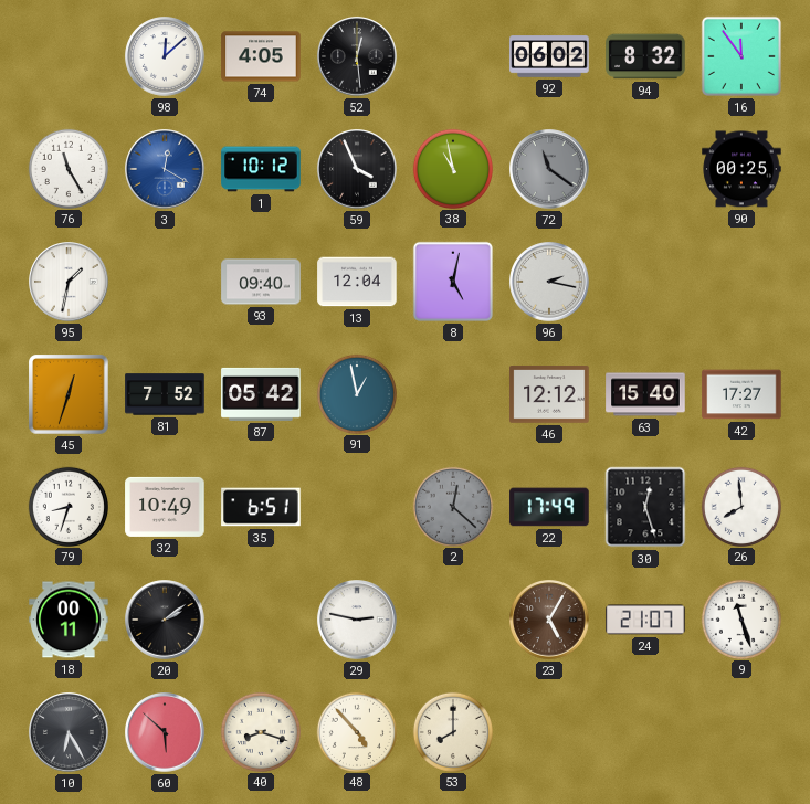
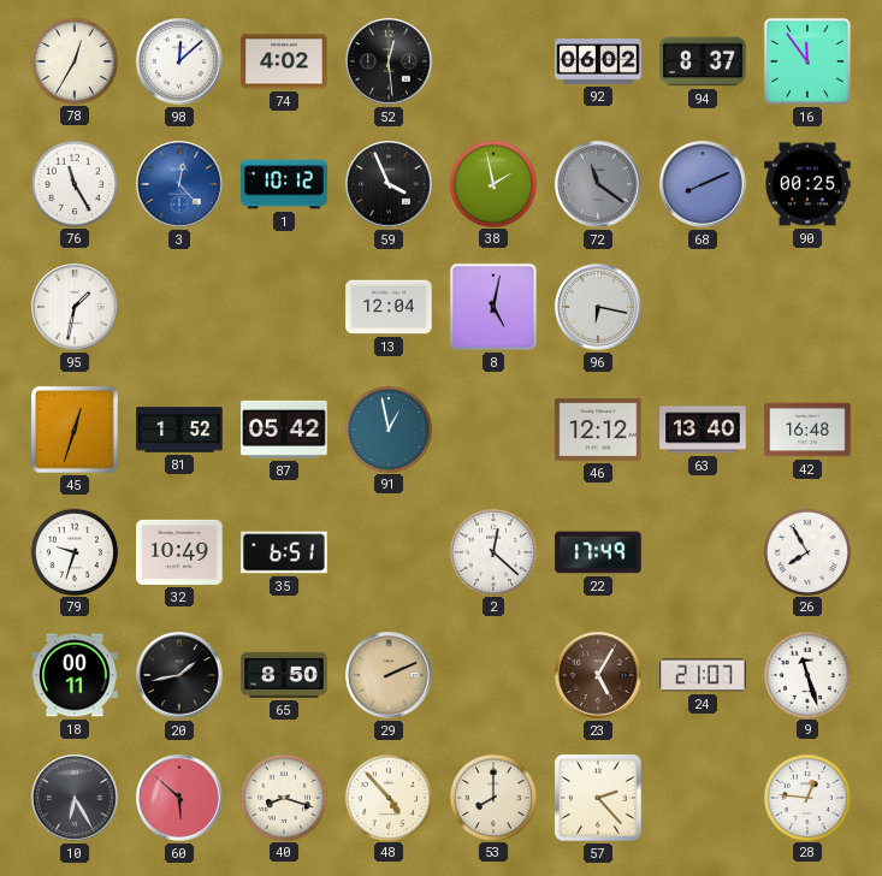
78: none -> 12:35 (73, 60)
74: 4:05 -> 4:02 (284, 61)
94: 8:32 -> 8:37 (703, 61)
3: 12:20 -> 12:23 (179, 184)
38: 10:58 -> 1:58 (492, 183)
68: none -> 8:11 (703, 184)
93: 09:40 -> none (261, 282)
96: 2:17 -> 6:17 (598, 307)
81: 7:52 -> 1:52 (179, 430)
63: 15:40 -> 13:40 (703, 430)
42: 17:27 -> 16:48 (807, 430)
79: 8:33 -> 9:33 (73, 551)
2 dial: grey -> white (492, 551)
30: 12:27 -> none (645, 507)
26: 7:59 -> 7:55 (806, 551)
20: 2:09 -> 1:43 (179, 675)
65: none -> 8:50 (284, 675)
29: 2:47 -> 2:11 (389, 675)
29 dial: white -> champagne (389, 675)
57: none -> 2:23 (598, 798)
28: none -> 12:46 (806, 797)
